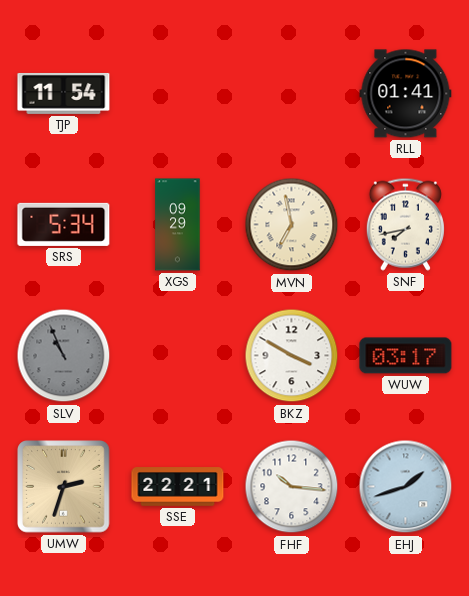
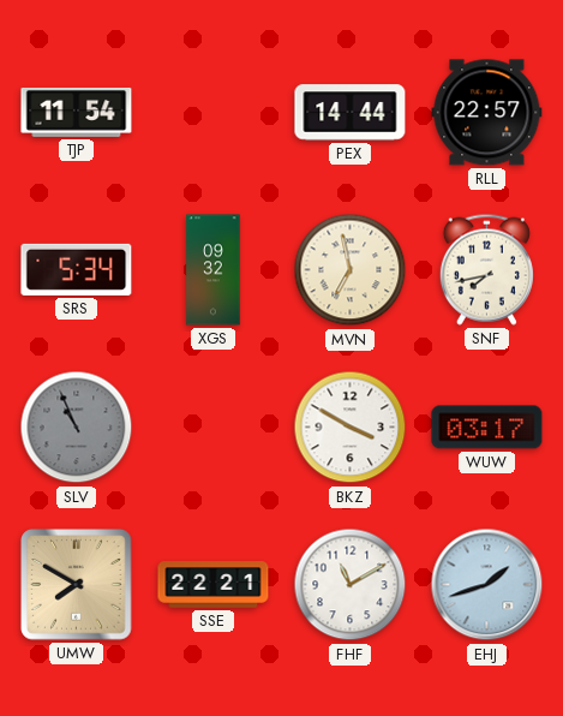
PEX: none -> 14:44 (351, 113)
RLL: 01:41 -> 22:57 (487, 113)
XGS: 09:29 -> 09:32 (214, 270)
UMW: 2:33 -> 7:50 (77, 585)
FHF: 10:16 -> 11:10 (351, 585)
